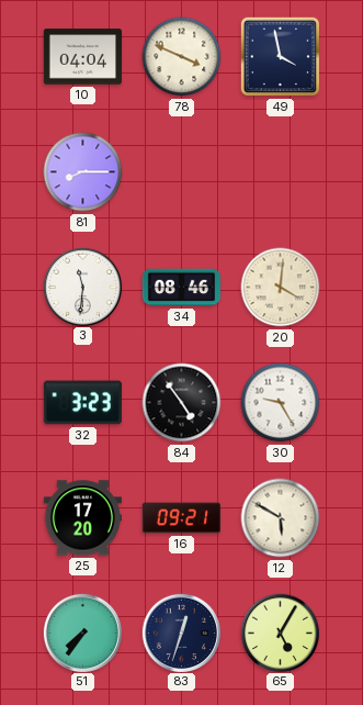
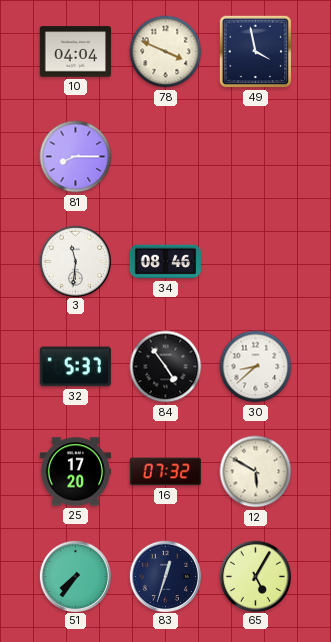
20: 4:01 -> none (281, 288)
32: 3:23 -> 5:37 (75, 367)
30: 9:25 -> 8:38 (256, 367)
16: 09:21 -> 07:32 (165, 472)
